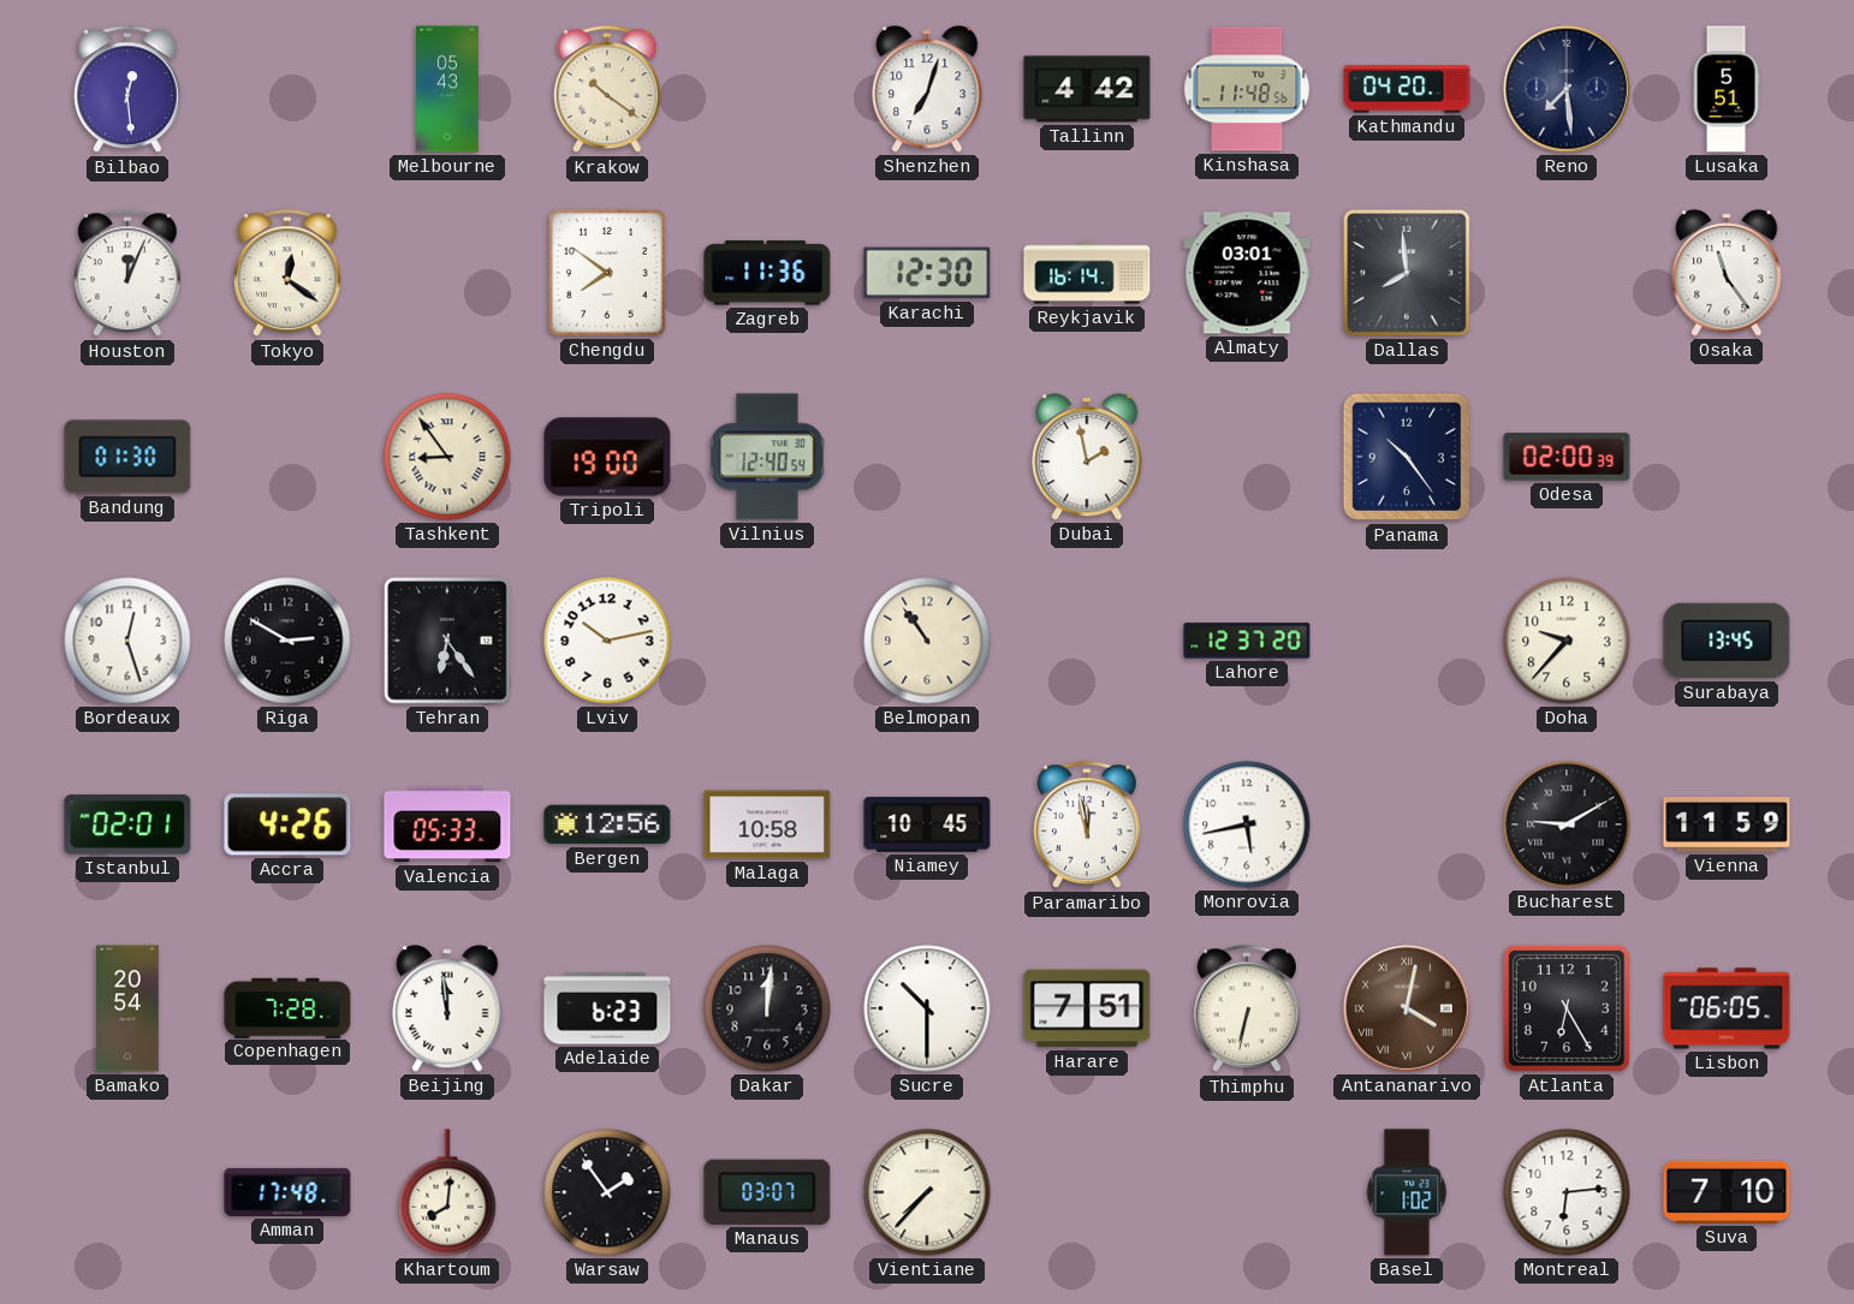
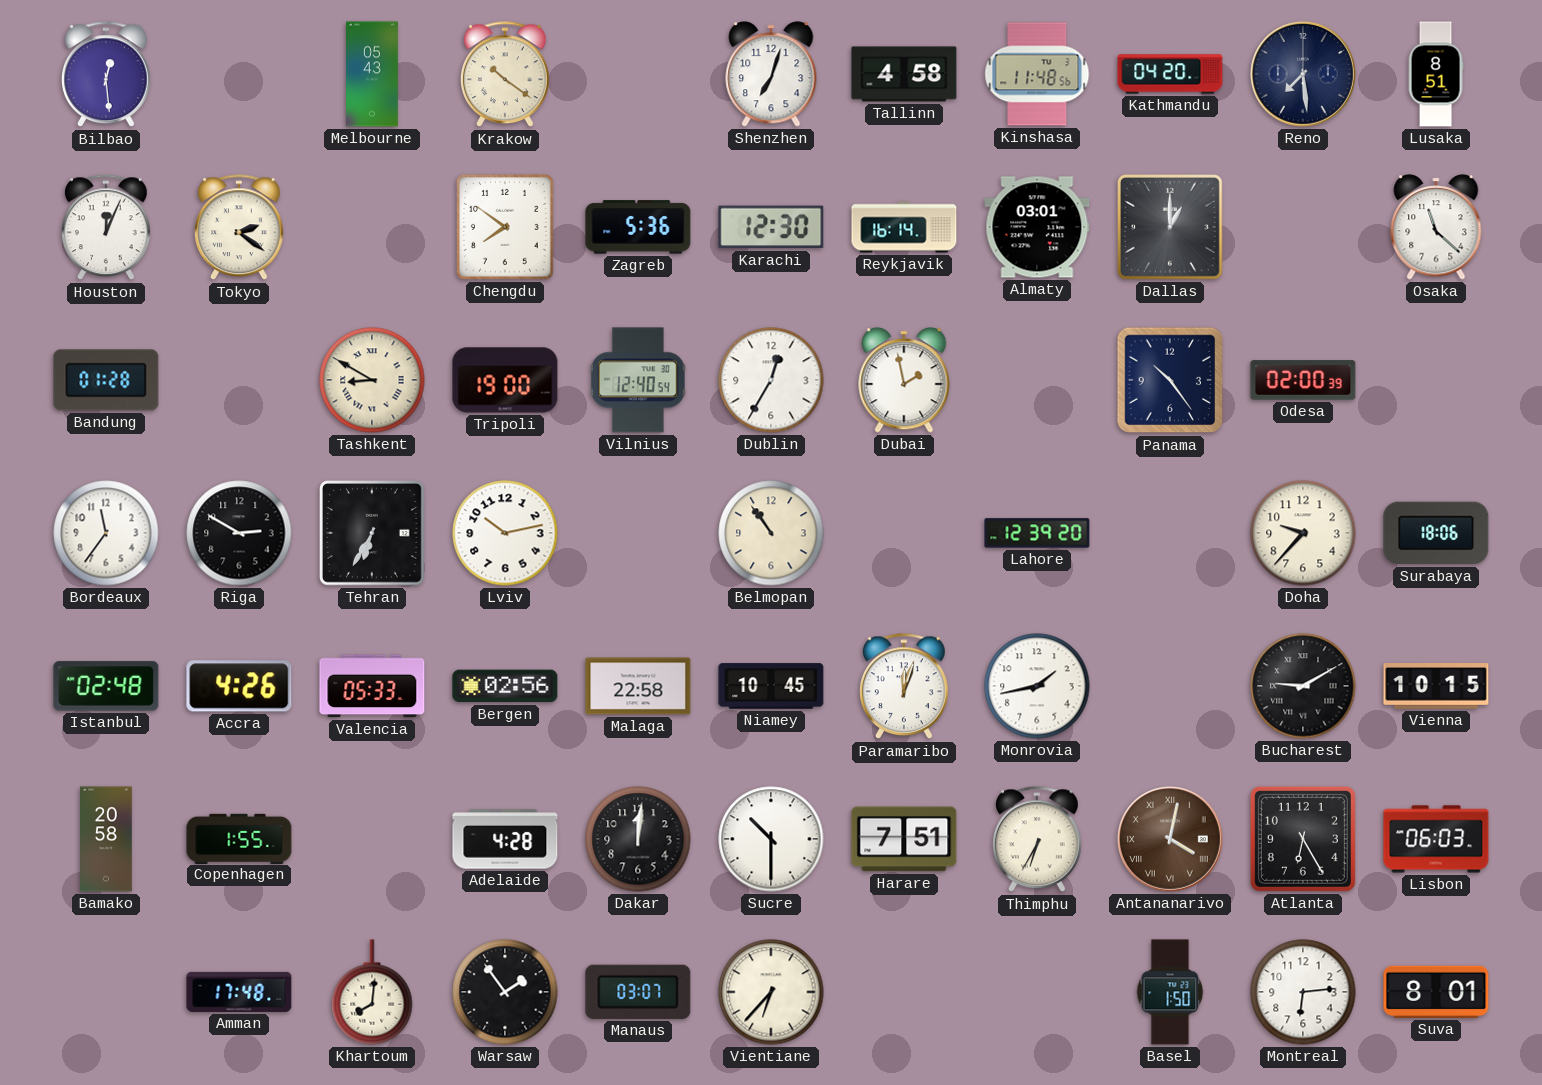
Tallinn: 4:42 -> 4:58 (904, 74)
Lusaka: 5:51 -> 8:51 (1436, 74)
Tokyo: 12:21 -> 2:21 (240, 228)
Zagreb: 11:36 -> 5:36 (638, 227)
Dallas: 7:59 -> 1:00 (1171, 228)
Osaka: 11:24 -> 11:22 (1436, 227)
Bandung: 01:30 -> 01:28 (106, 380)
Tashkent: 8:54 -> 8:50 (372, 380)
Dublin: none -> 12:35 (771, 380)
Bordeaux: 12:27 -> 11:36 (106, 533)
Tehran: 6:24 -> 6:35 (373, 534)
Lahore: 12:37 -> 12:39 (1037, 533)
Surabaya: 13:45 -> 18:06 (1436, 533)
Istanbul: 02:01 -> 02:48 (106, 686)
Bergen: 12:56 -> 02:56 (505, 686)
Malaga: 10:58 -> 22:58 (638, 686)
Paramaribo: 11:58 -> 12:03 (905, 687)
Monrovia: 5:43 -> 1:43 (1037, 686)
Vienna: 11:59 -> 10:15 (1436, 687)
Bamako: 20:54 -> 20:58 (106, 839)
Copenhagen: 7:28 -> 1:55 (239, 838)
Beijing: 11:59 -> none (447, 1008)
Adelaide: 6:23 -> 4:28 (505, 839)
Thimphu: 6:32 -> 6:35 (1038, 840)
Lisbon: 06:05 -> 06:03 (1436, 839)
Vientiane: 7:37 -> 6:37 (771, 992)
Basel: 1:02 -> 1:50 (1170, 992)
Suva: 7:10 -> 8:01 (1436, 992)
